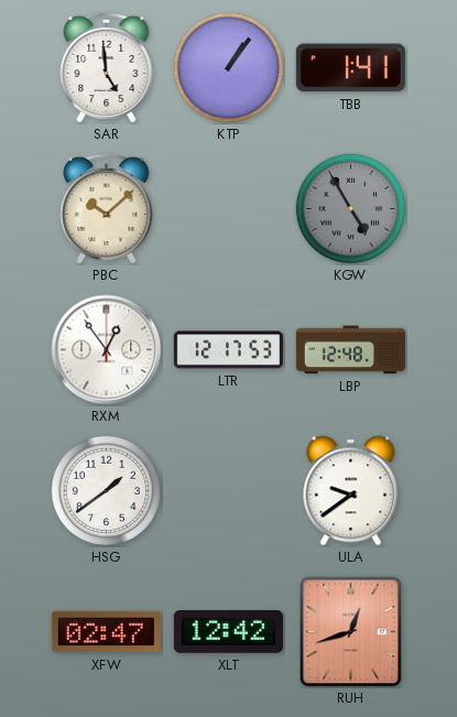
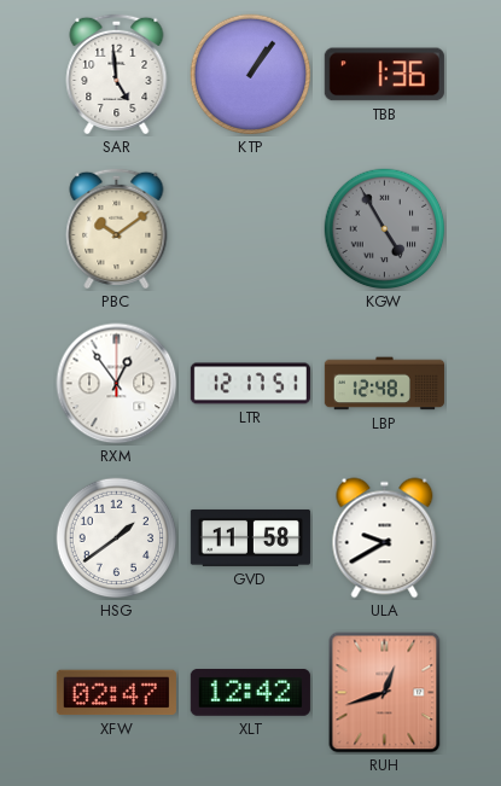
TBB: 1:41 -> 1:36 (384, 75)
PBC: 10:08 -> 10:09 (117, 228)
LTR: 12:17:53 -> 12:17:51 (250, 384)
GVD: none -> 11:58 (250, 537)
ULA: 9:39 -> 9:40 (385, 538)
